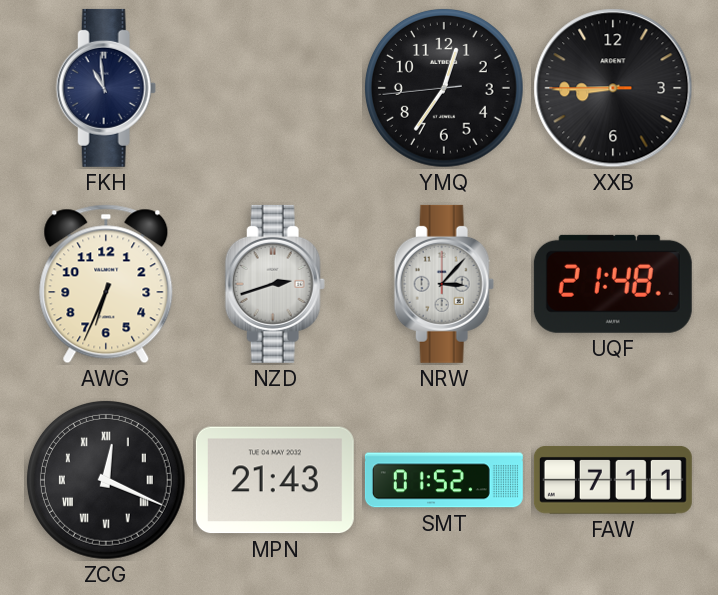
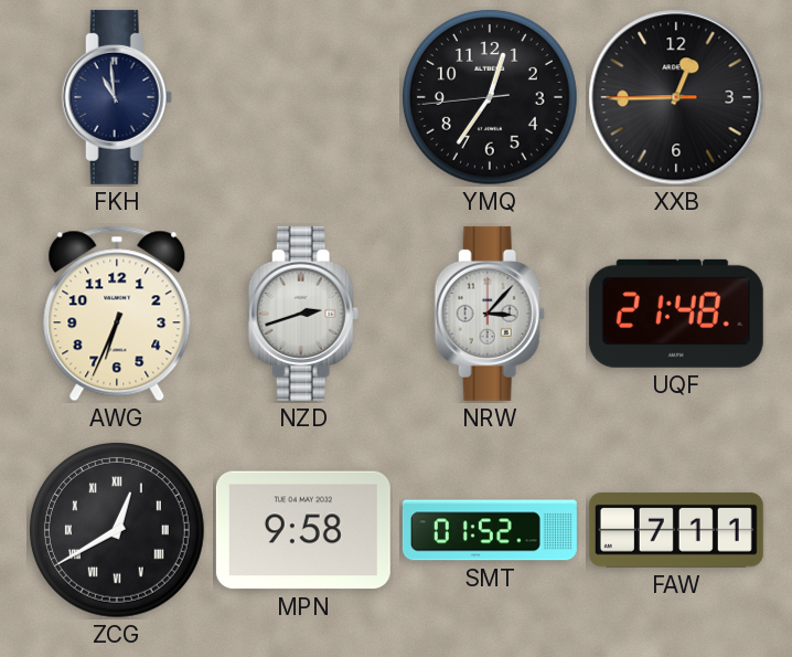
XXB: 8:44 -> 12:44 (676, 97)
ZCG: 12:19 -> 12:40 (117, 530)
MPN: 21:43 -> 9:58 (303, 530)
